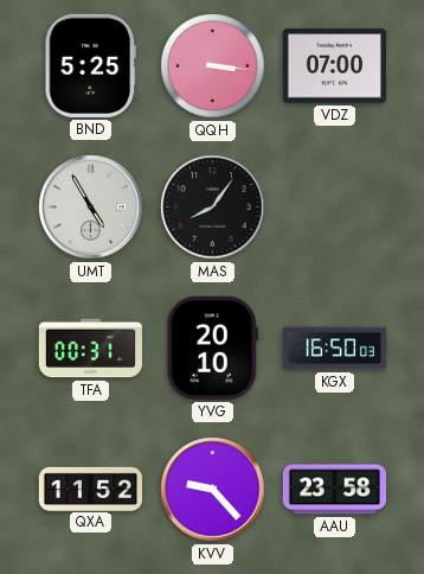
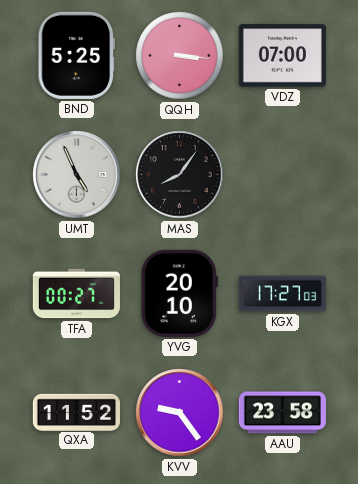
UMT: 4:55 -> 4:56 (77, 175)
TFA: 00:31 -> 00:27 (76, 294)
KGX: 16:50 -> 17:27 (282, 294)
KVV: 9:23 -> 9:24 (180, 413)
